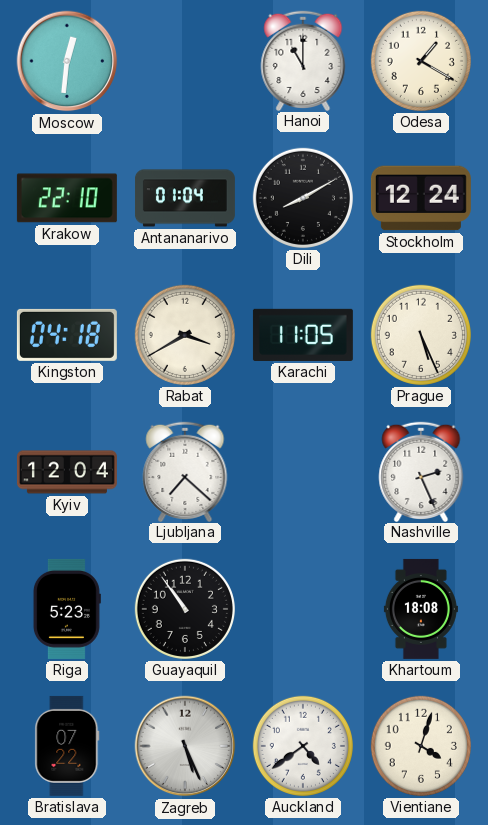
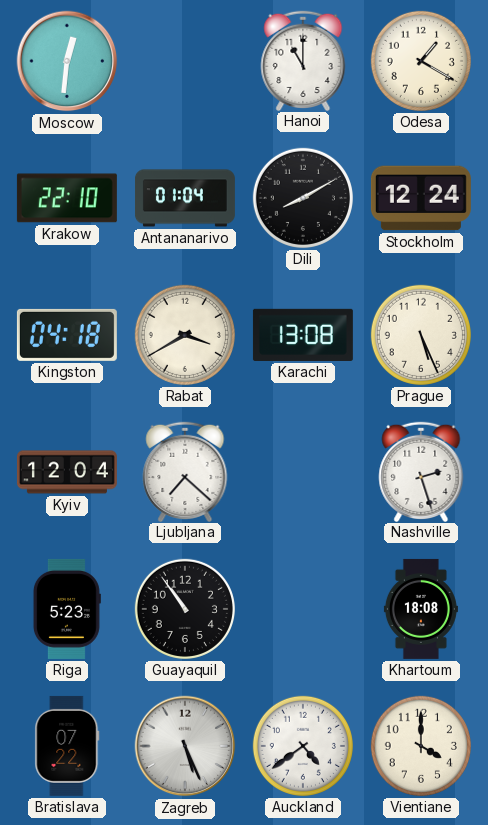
Karachi: 11:05 -> 13:08 (303, 335)
Nashville: 2:26 -> 2:27 (421, 471)
Vientiane: 4:03 -> 4:00 (421, 746)
